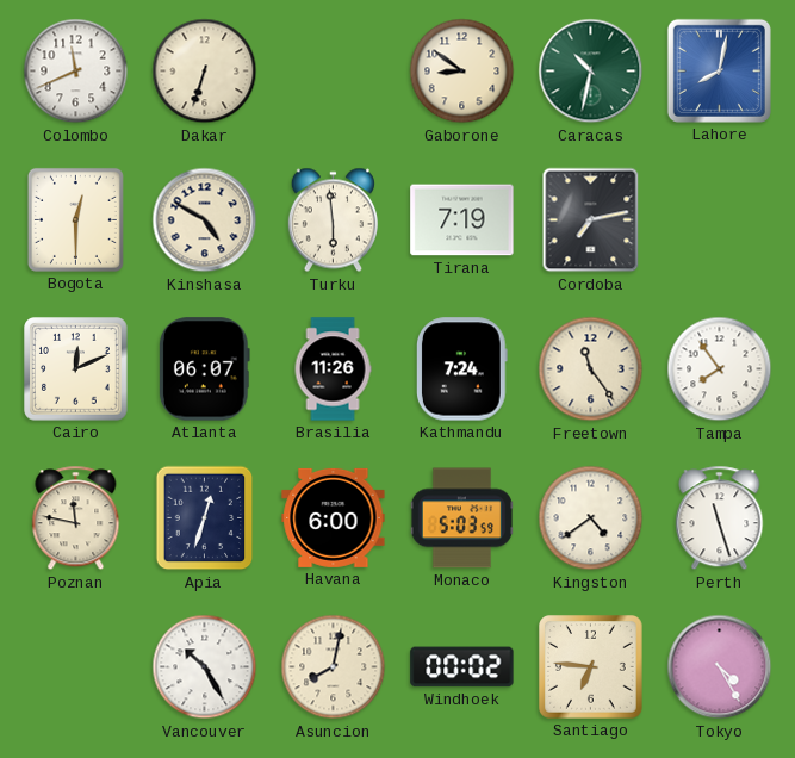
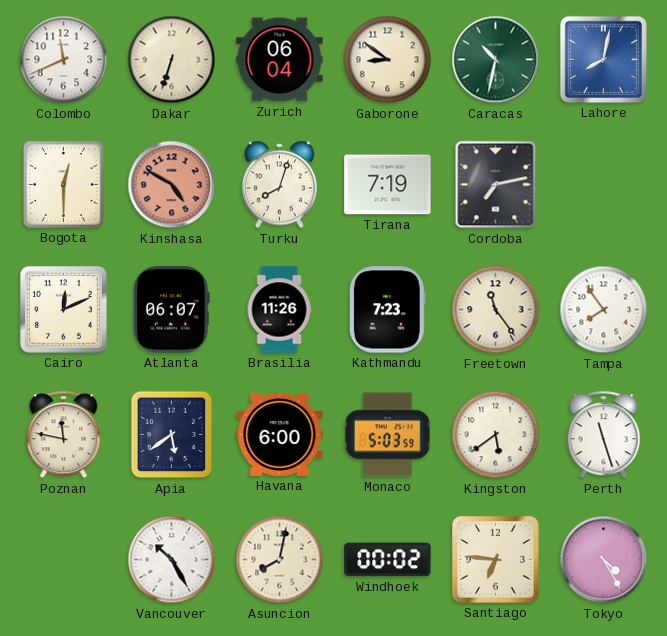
Zurich: none -> 06:04 (280, 60)
Kinshasa dial: cream -> salmon (172, 185)
Turku: 5:59 -> 8:03 (279, 185)
Kathmandu: 7:24 -> 7:23 (387, 310)
Apia: 12:33 -> 5:39 (172, 435)
Kingston: 4:39 -> 5:39 (496, 435)
